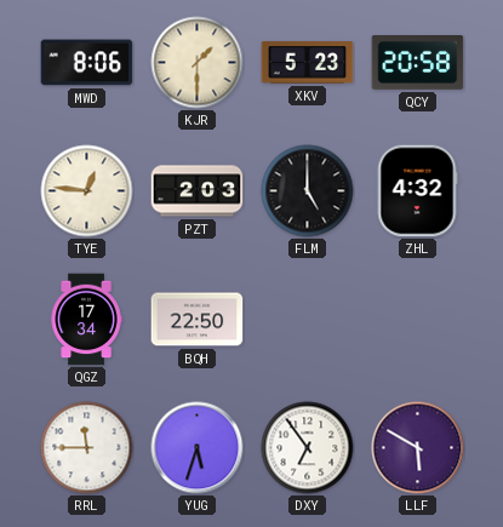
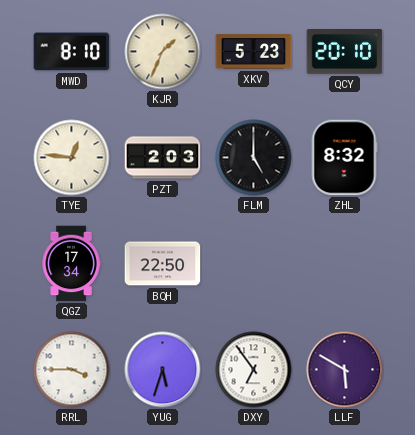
MWD: 8:06 -> 8:10 (72, 52)
KJR: 1:30 -> 1:34 (163, 52)
QCY: 20:58 -> 20:10 (345, 52)
ZHL: 4:32 -> 8:32 (344, 158)
RRL: 11:45 -> 3:45 (72, 370)
